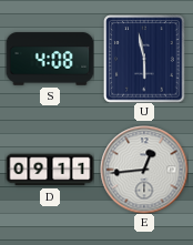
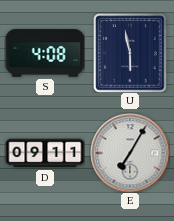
E: 12:44 -> 7:05 (130, 153)
